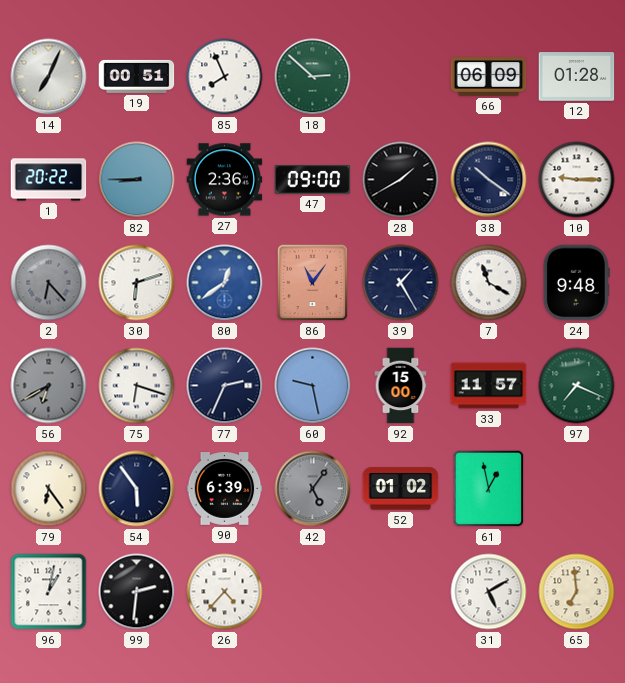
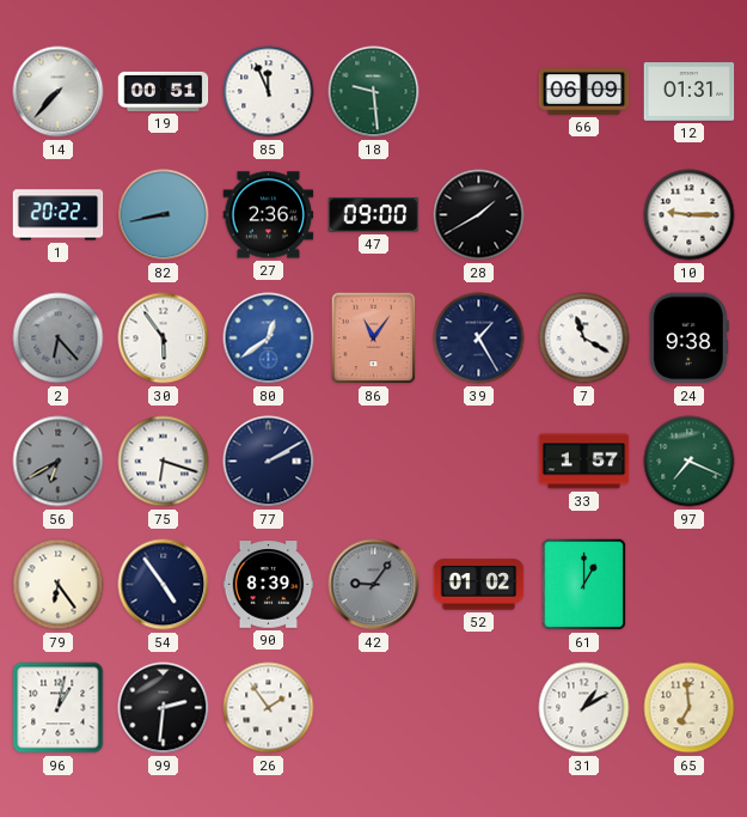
14: 7:04 -> 7:37 (59, 92)
85: 7:56 -> 11:56 (269, 92)
18: 2:52 -> 9:29 (374, 92)
12: 01:28 -> 01:31 (690, 92)
82: 8:45 -> 8:43 (164, 215)
38: 10:21 -> none (489, 180)
30: 6:12 -> 5:54 (164, 339)
24: 9:48 -> 9:38 (688, 339)
77: 2:34 -> 2:10 (269, 462)
60: 9:28 -> none (313, 386)
92: 15:00 -> none (401, 386)
33: 11:57 -> 1:57 (584, 462)
54: 5:54 -> 4:54 (164, 585)
90: 6:39 -> 8:39 (269, 585)
42: 5:06 -> 9:06 (374, 585)
61: 12:58 -> 1:00 (584, 585)
26: 4:37 -> 1:54 (269, 708)
31: 5:10 -> 1:10 (584, 708)
